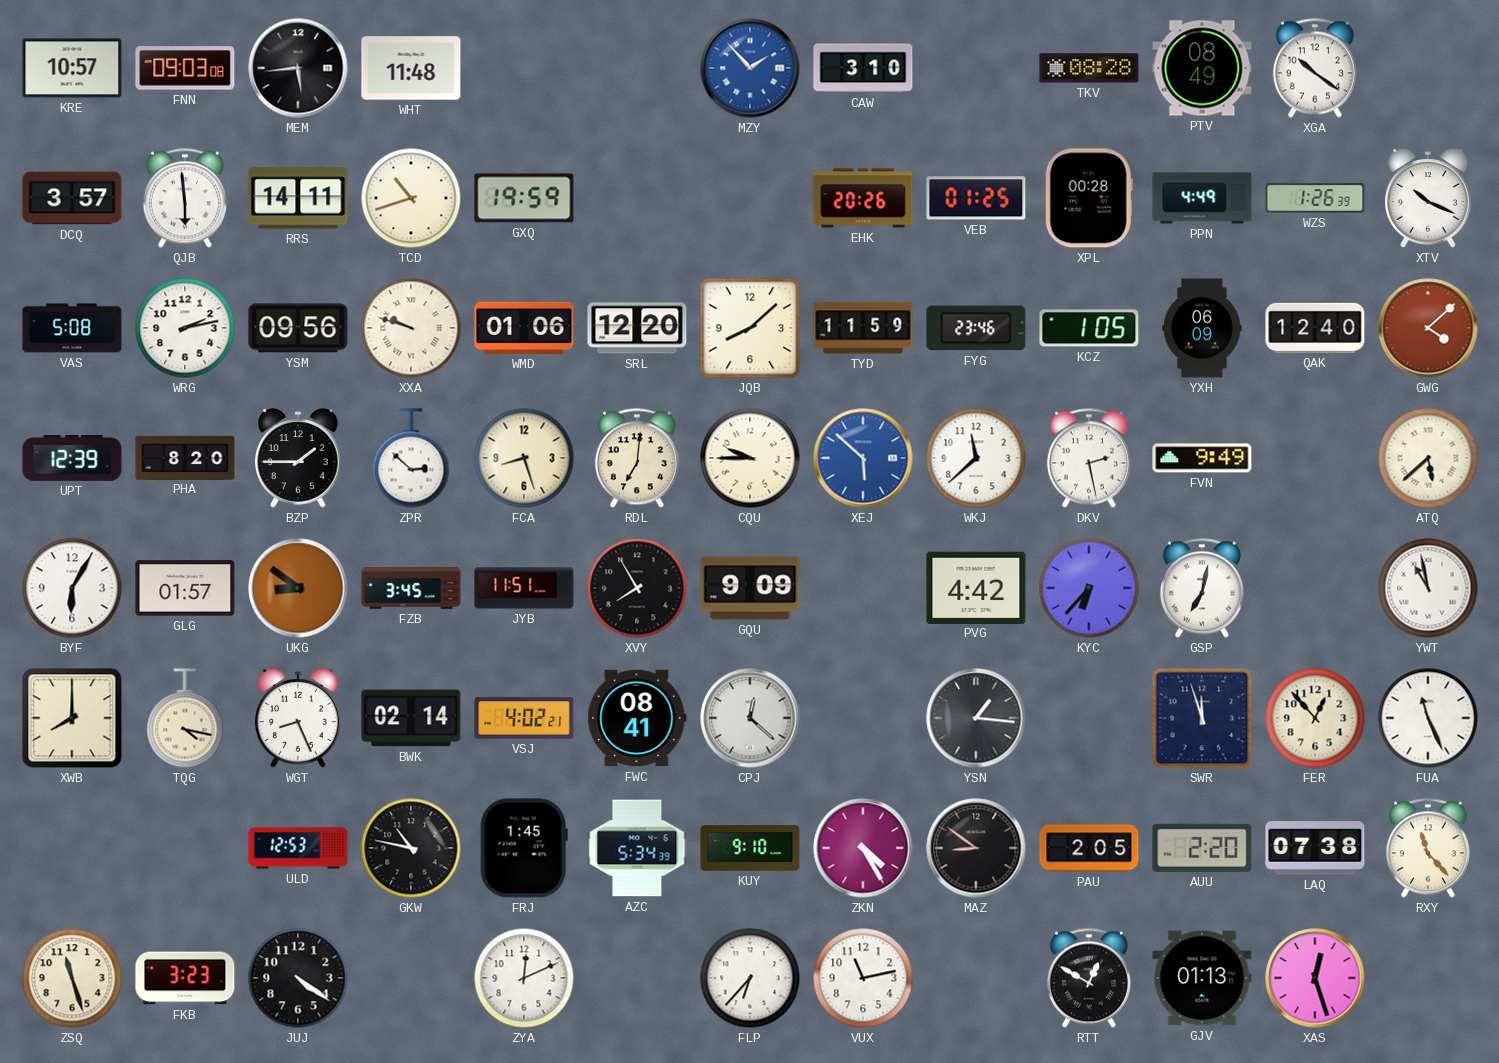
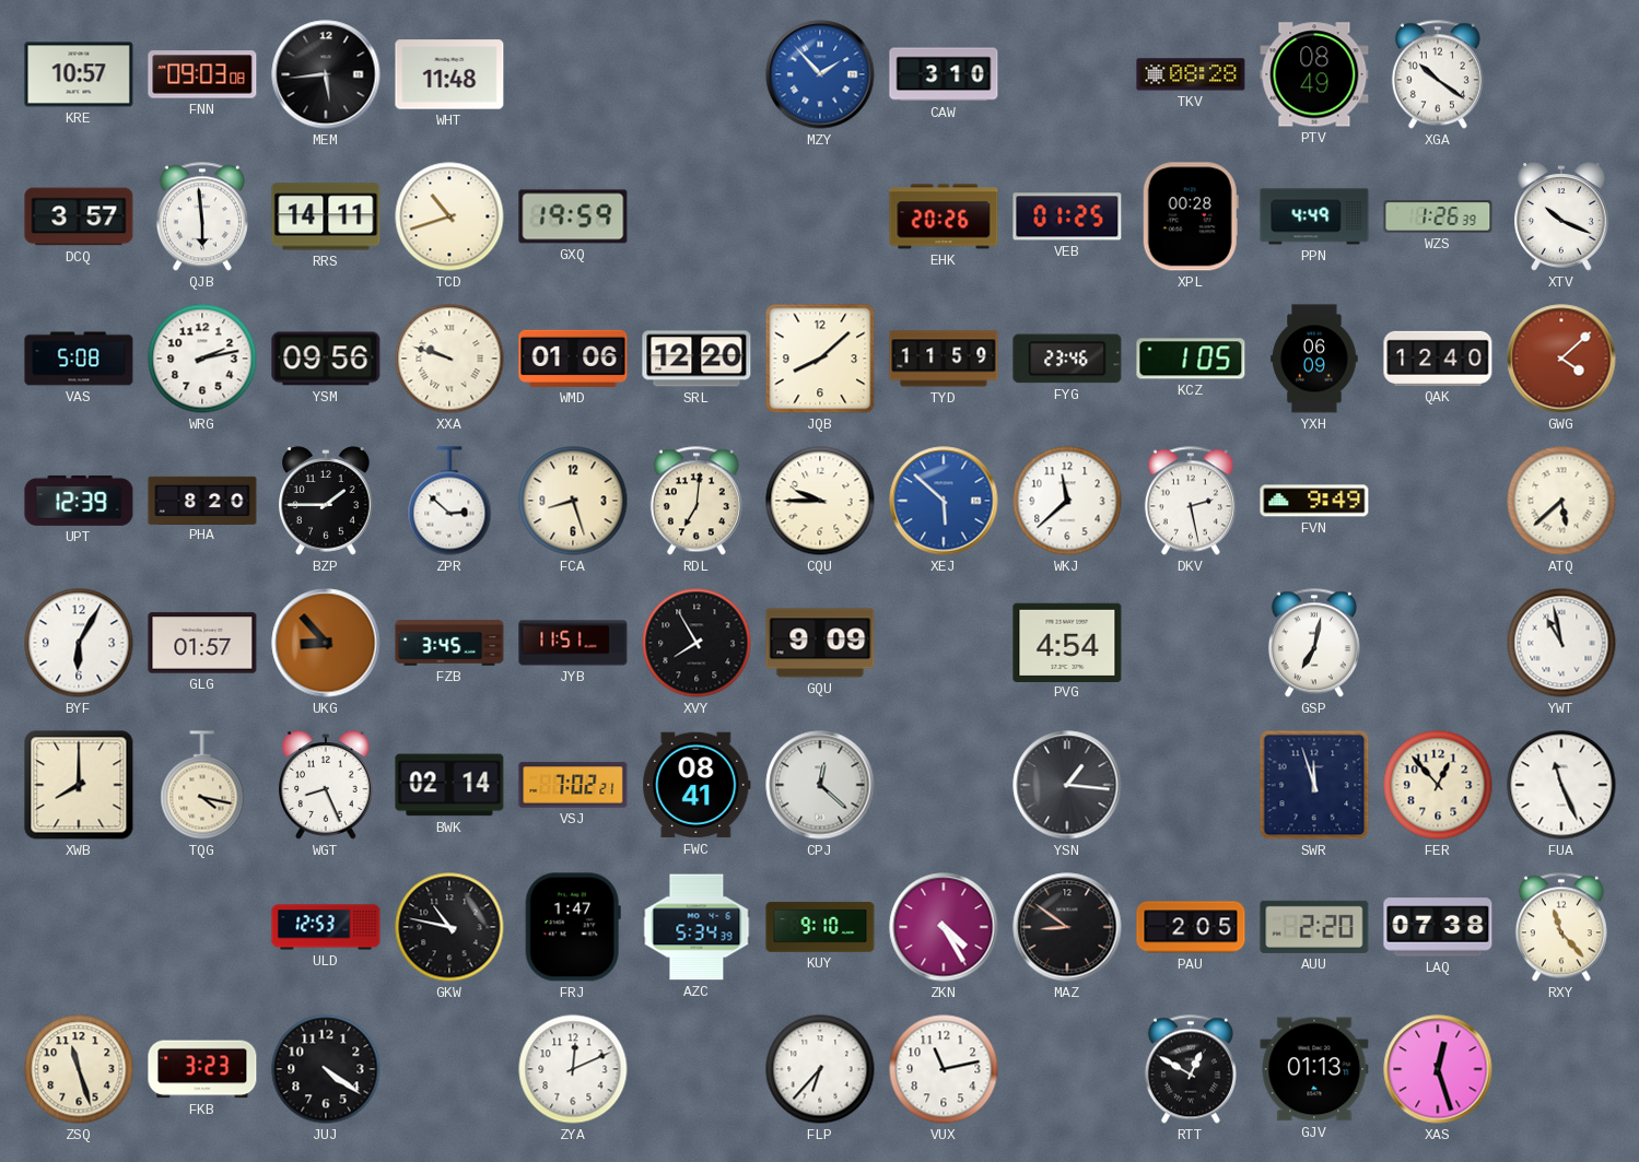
UKG: 8:51 -> 8:53 (326, 643)
PVG: 4:42 -> 4:54 (1067, 642)
KYC: 6:37 -> none (1089, 588)
VSJ: 4:02 -> 7:02 (573, 785)
FRJ: 1:45 -> 1:47 (573, 927)
